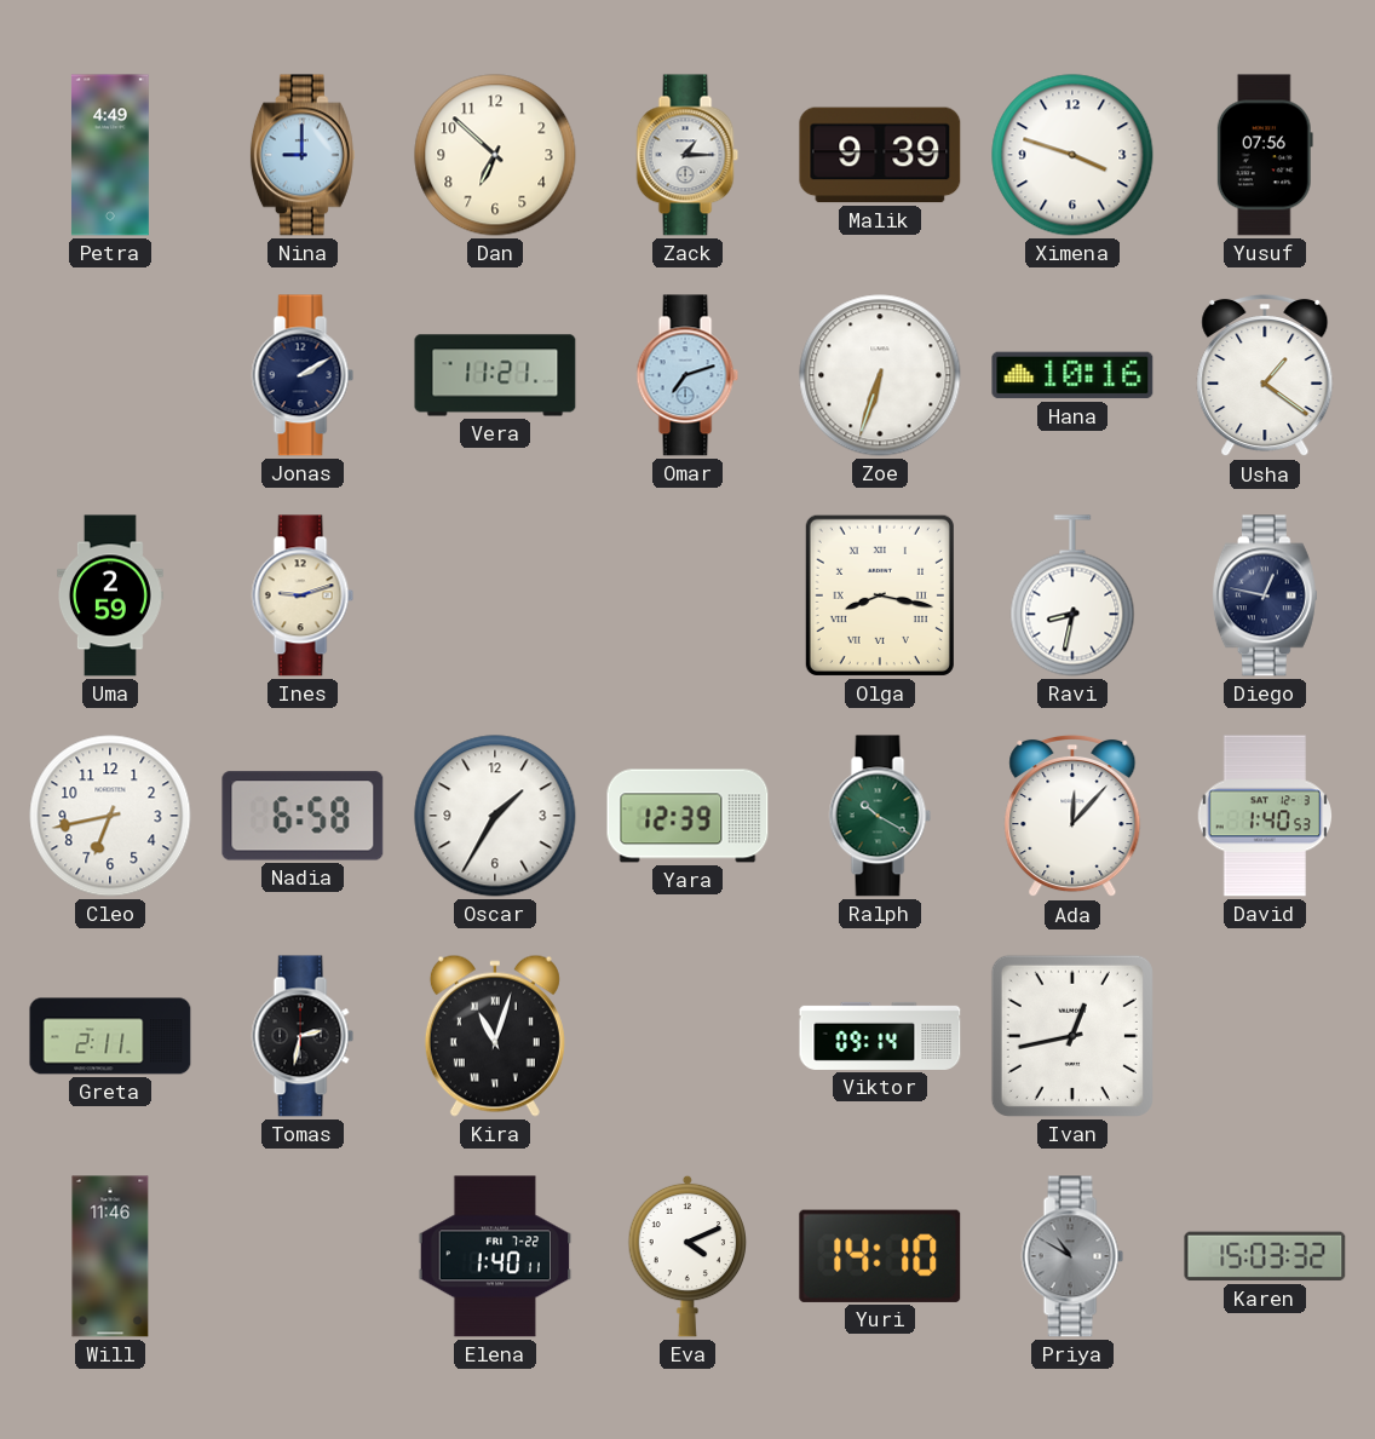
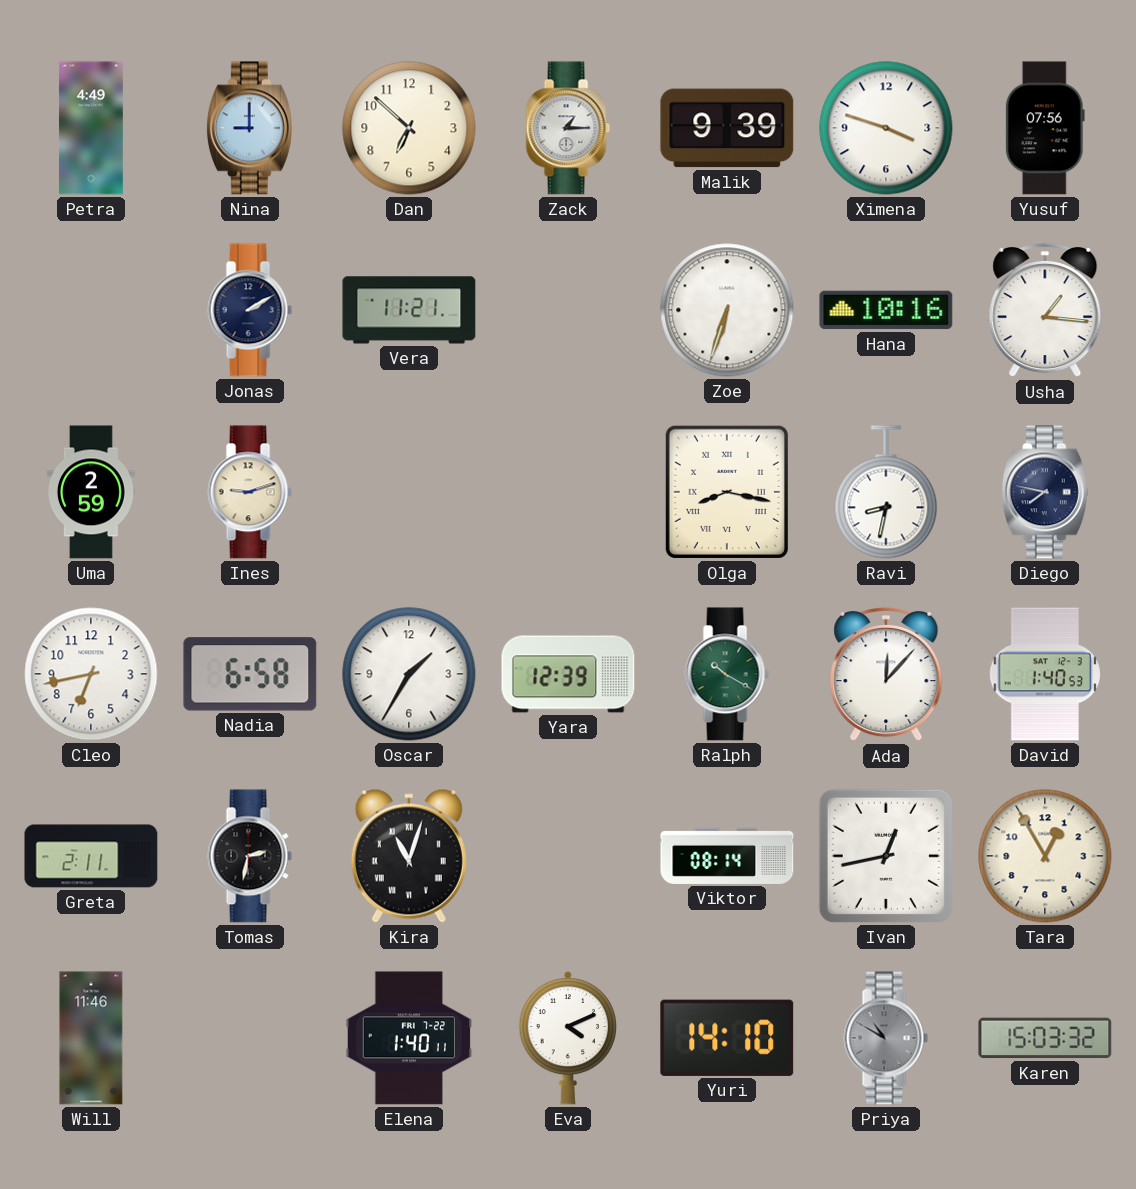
Omar: 7:12 -> none (687, 375)
Usha: 1:21 -> 1:16 (1045, 310)
Diego: 12:47 -> 7:47 (1045, 492)
Viktor: 09:14 -> 08:14 (727, 856)
Tara: none -> 12:55 (1045, 856)
